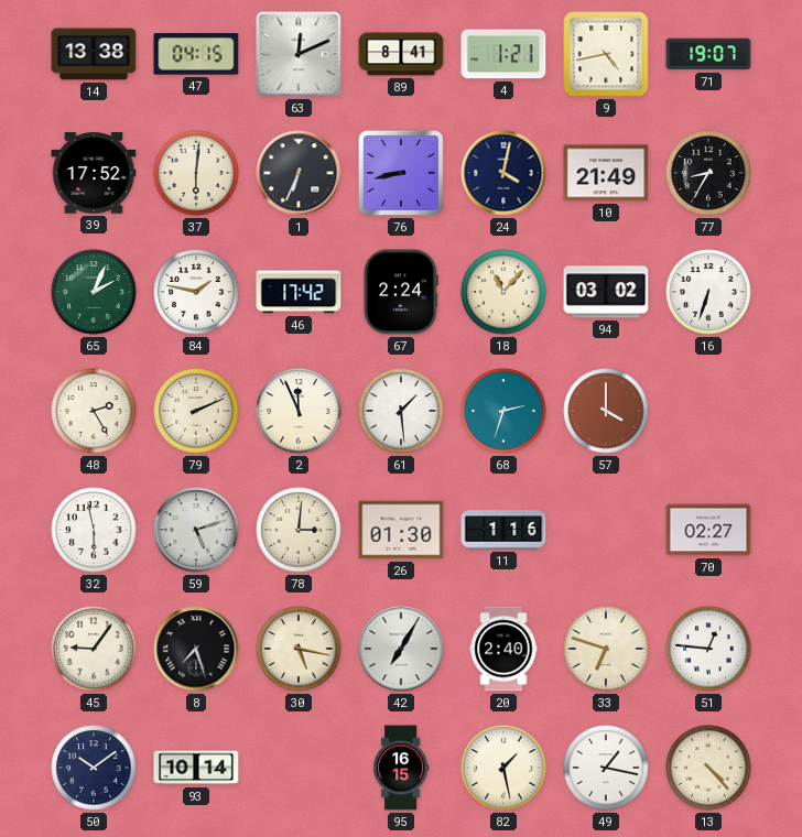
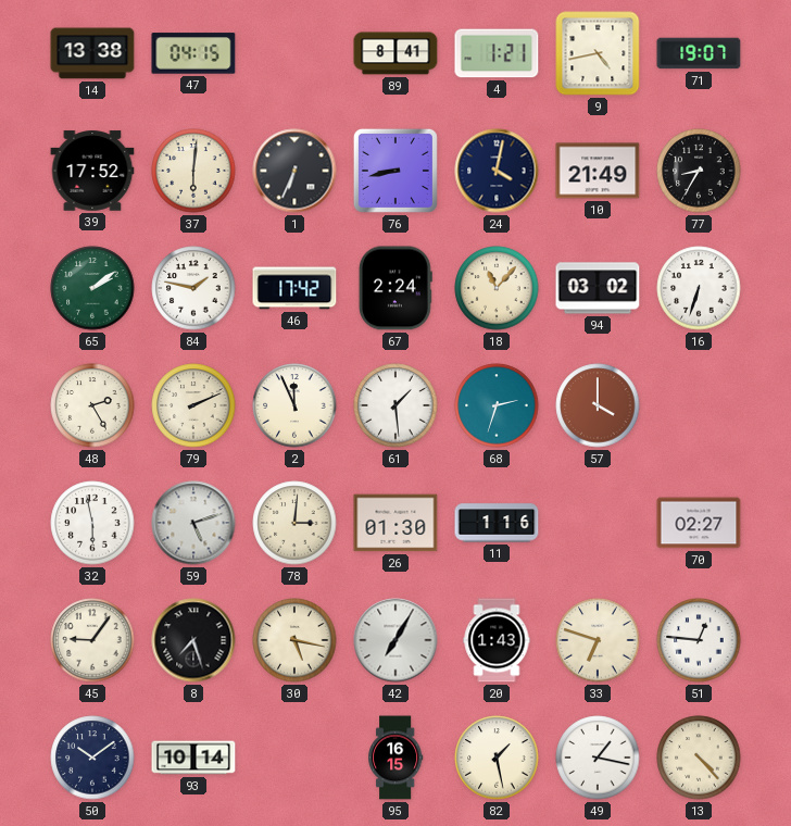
63: 12:11 -> none (299, 54)
65: 2:04 -> 2:09 (92, 288)
20: 2:40 -> 1:43 (497, 640)
